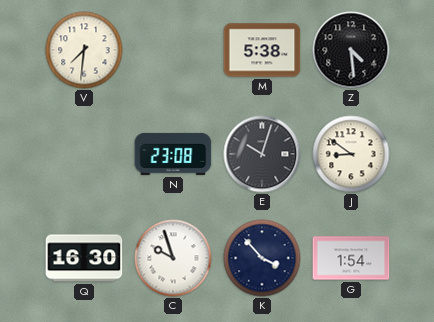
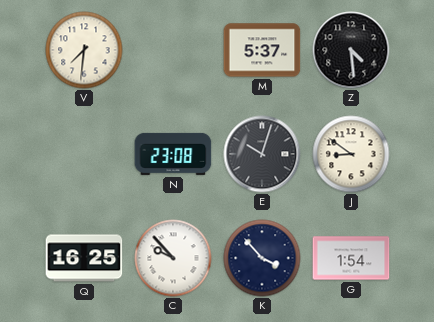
M: 5:38 -> 5:37 (262, 50)
Q: 16:30 -> 16:25 (84, 258)
C: 9:57 -> 9:53 (173, 258)
